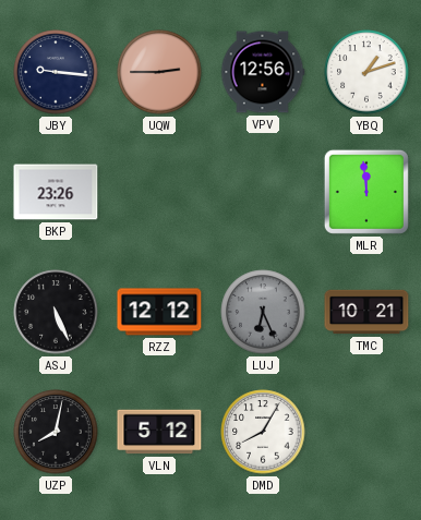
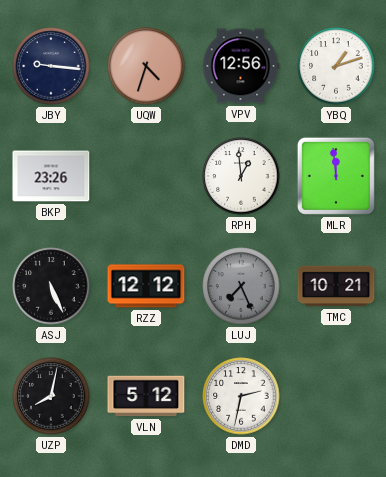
UQW: 2:45 -> 4:33 (146, 66)
RPH: none -> 12:59 (241, 176)
LUJ: 6:26 -> 7:26 (241, 286)
DMD: 8:05 -> 2:32 (241, 396)
